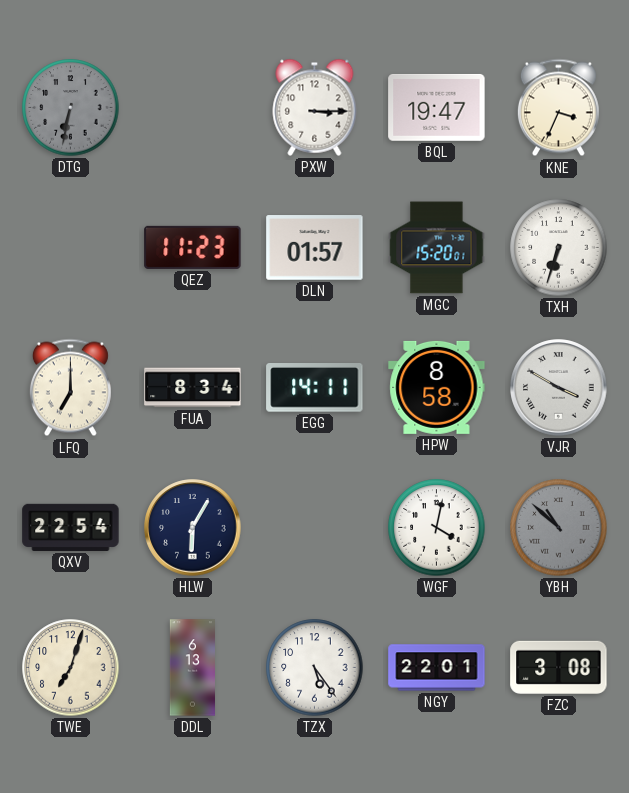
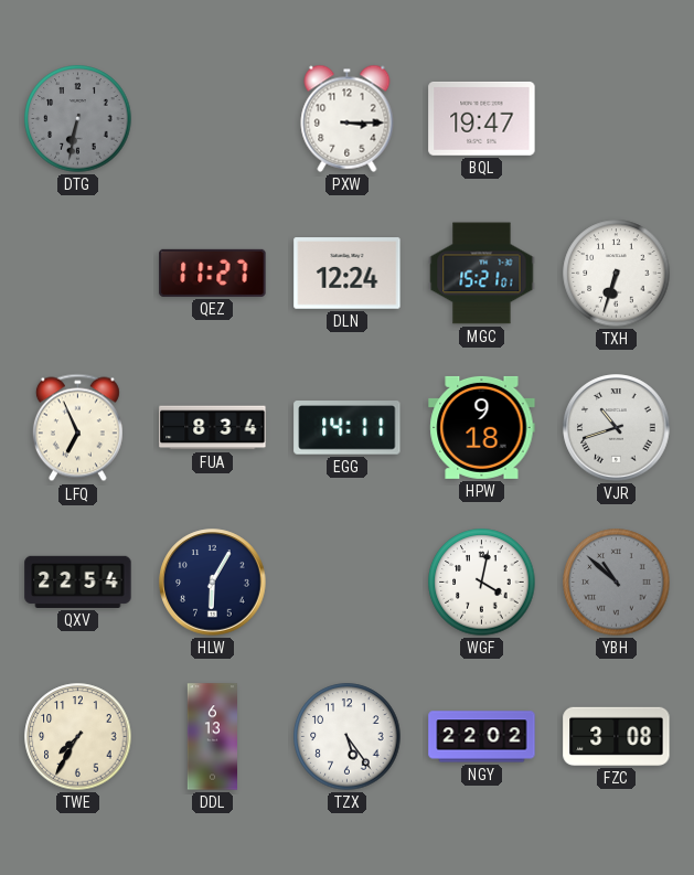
KNE: 3:34 -> none (558, 108)
QEZ: 11:23 -> 11:27 (213, 273)
DLN: 01:57 -> 12:24 (348, 274)
MGC: 15:20 -> 15:21 (482, 274)
LFQ: 7:00 -> 6:56 (77, 428)
HPW: 8:58 -> 9:18 (482, 427)
VJR: 3:50 -> 10:42 (617, 428)
TWE: 7:03 -> 7:35 (78, 737)
NGY: 22:01 -> 22:02 (482, 737)
